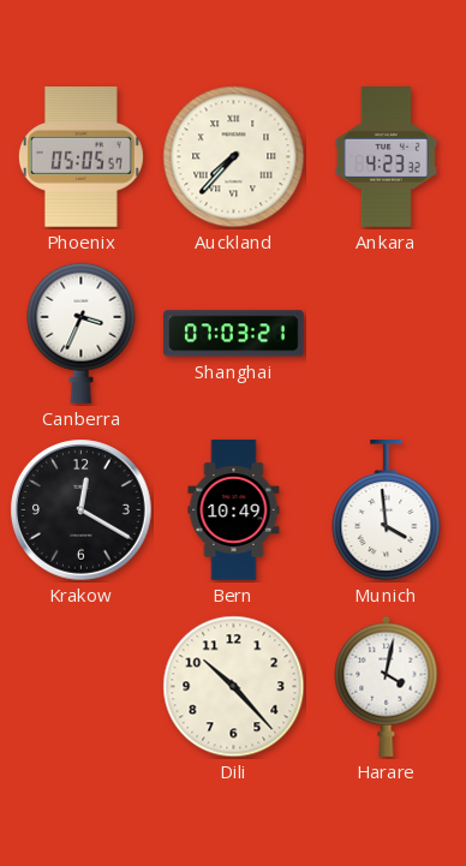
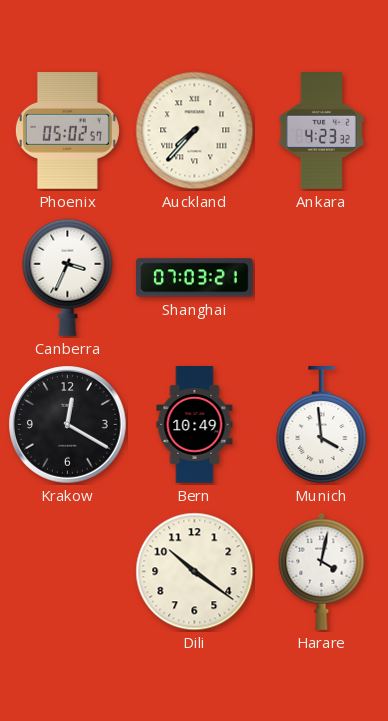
Phoenix: 05:05 -> 05:02 (67, 131)
Dili: 10:23 -> 10:21 (195, 572)
